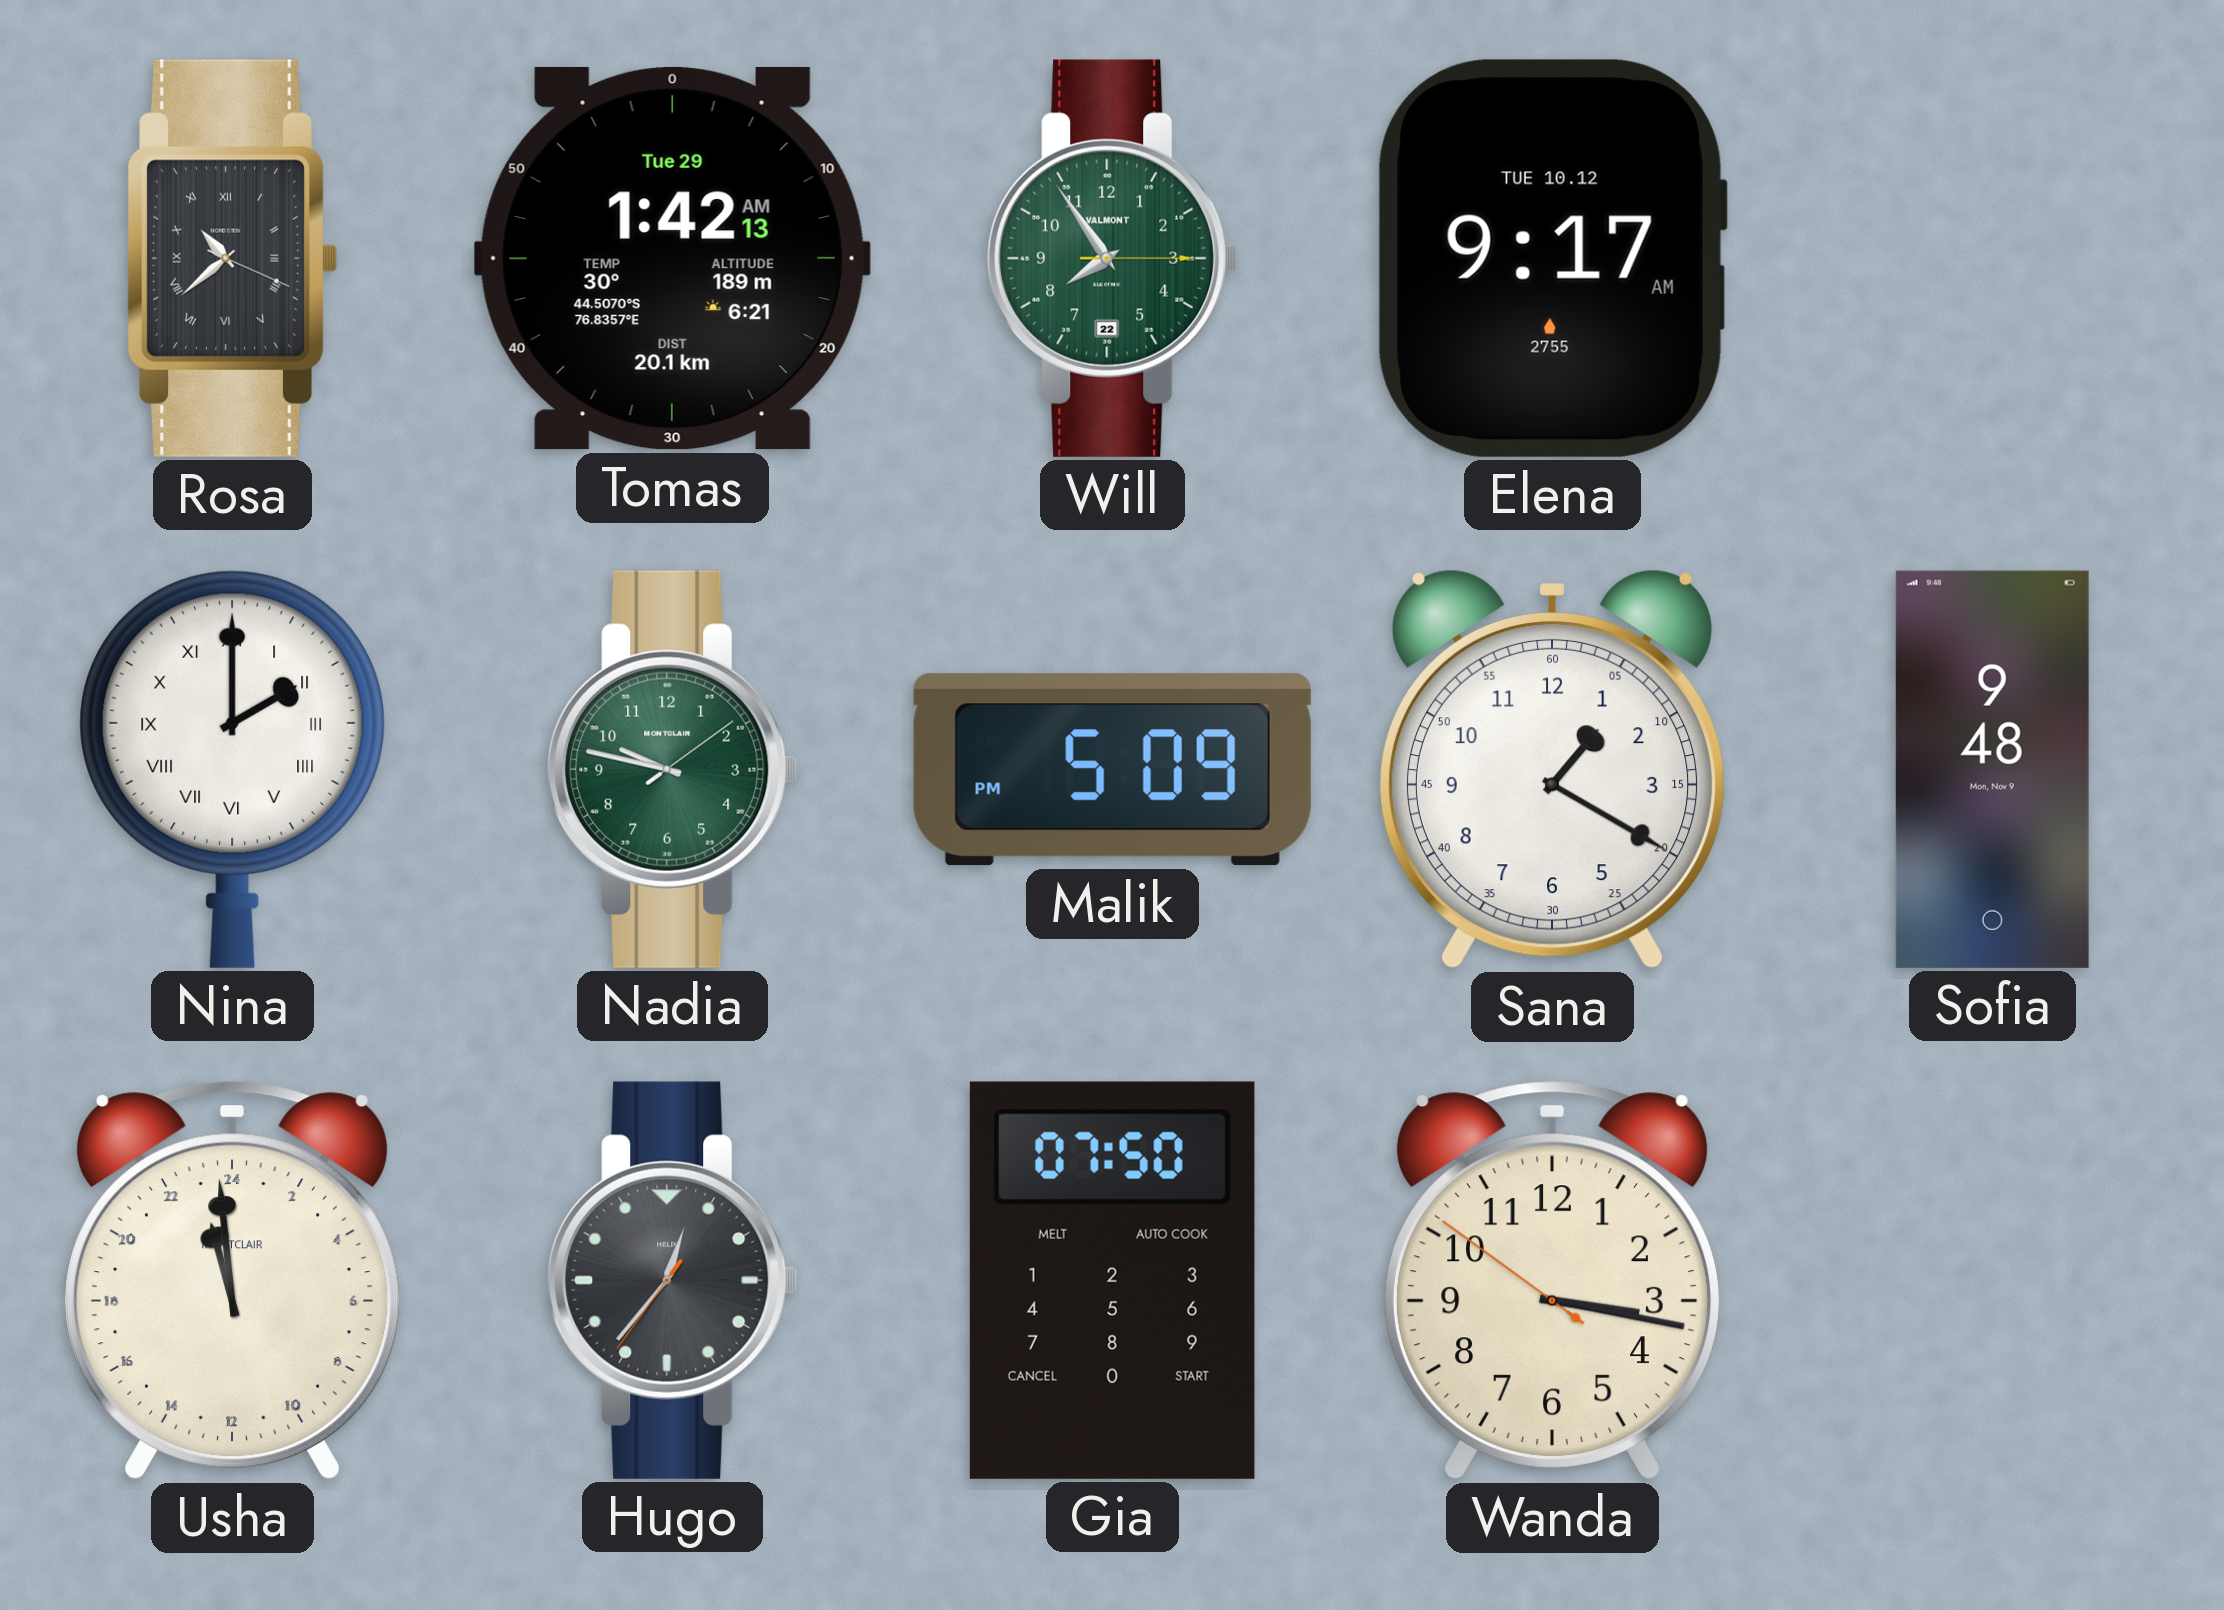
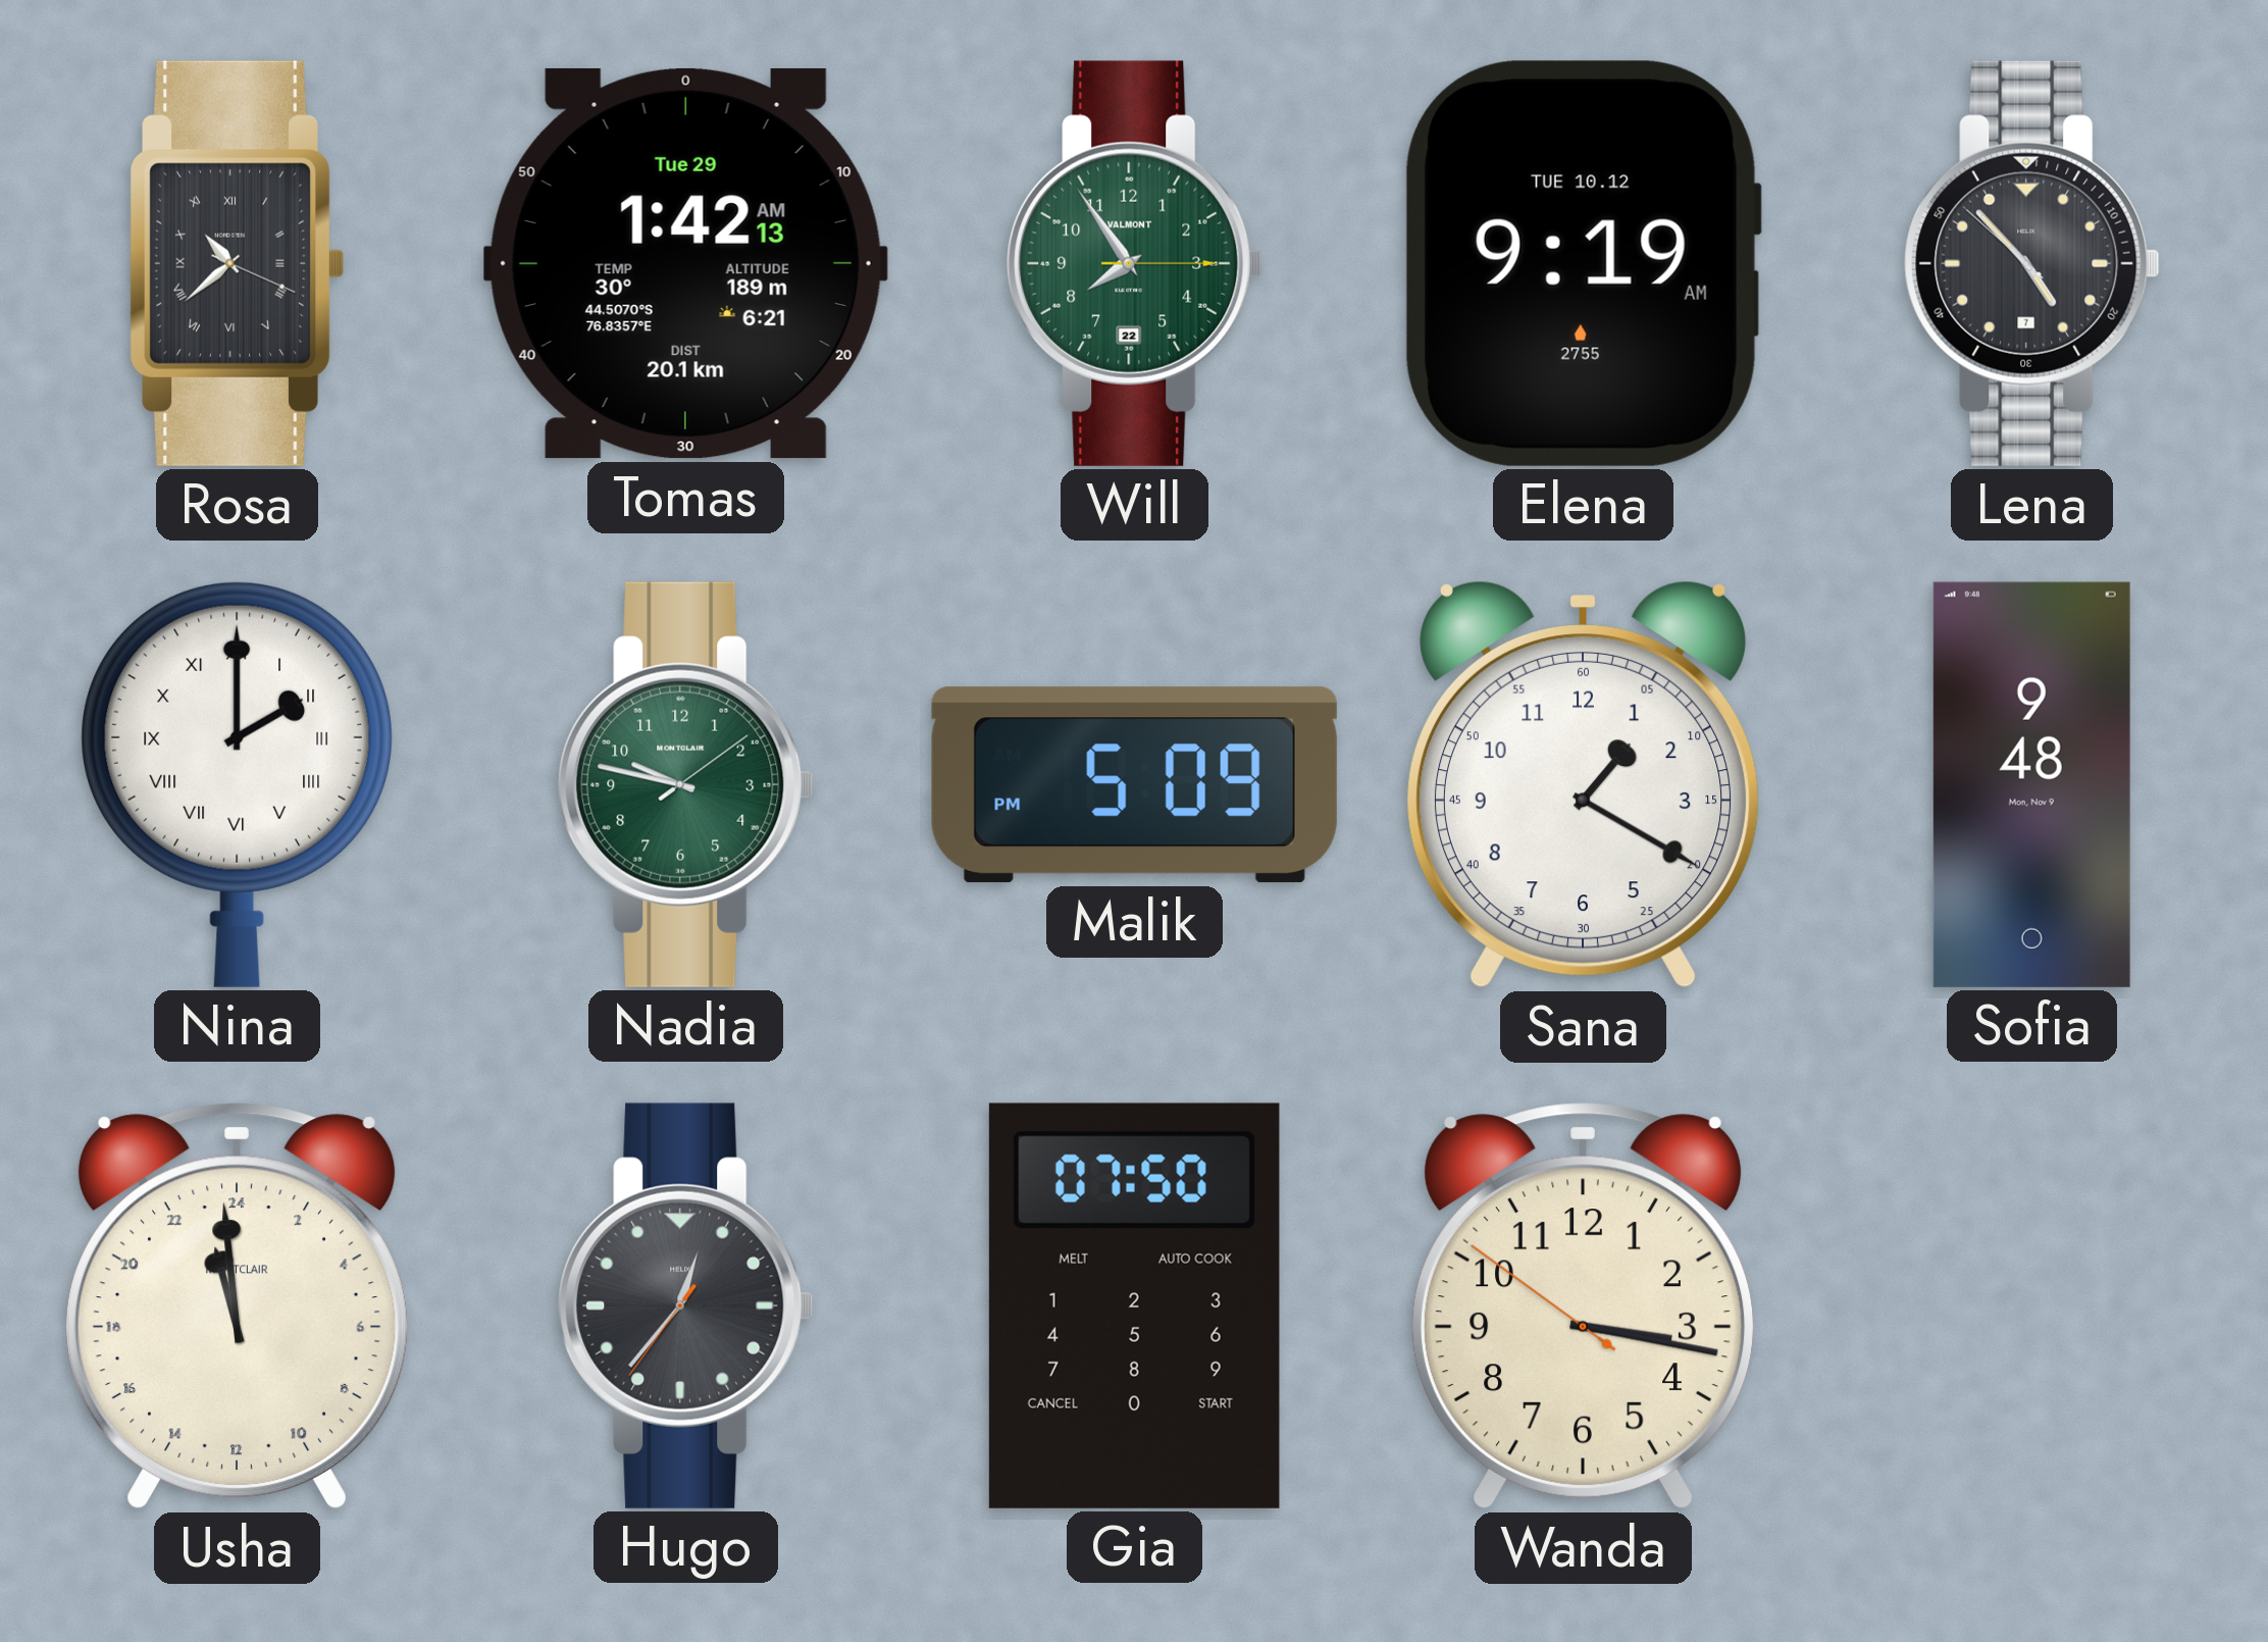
Elena: 9:17 -> 9:19 (1583, 263)
Lena: none -> 4:52 (2032, 263)
